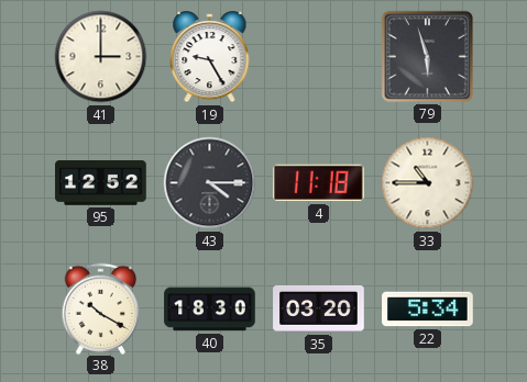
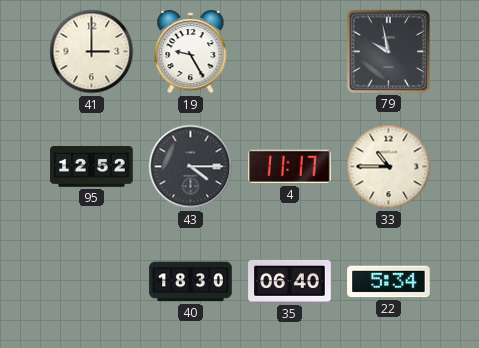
79: 5:57 -> 9:58 (388, 51)
4: 11:18 -> 11:17 (290, 167)
38: 10:20 -> none (101, 308)
35: 03:20 -> 06:40 (290, 281)
